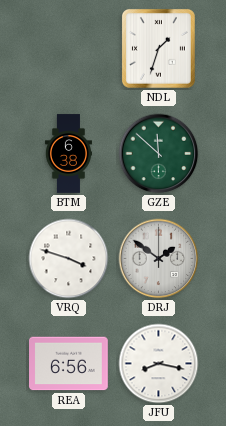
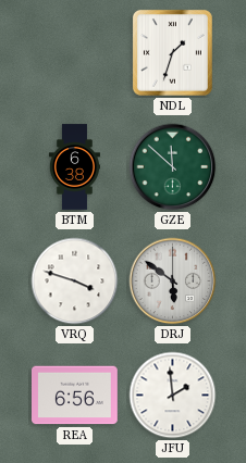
DRJ: 1:51 -> 5:51 (173, 281)
JFU: 8:17 -> 1:59 (173, 396)
